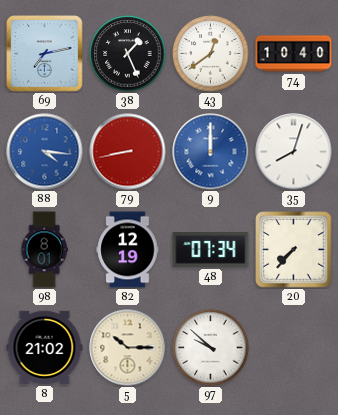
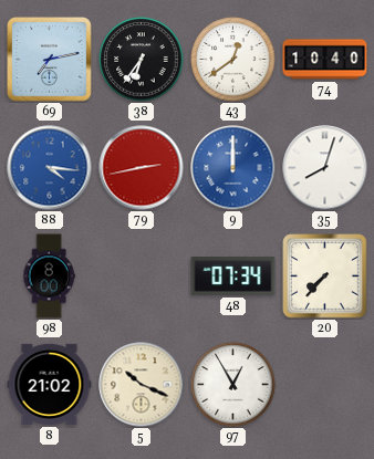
38: 1:26 -> 6:36 (142, 60)
79: 8:43 -> 2:43 (142, 168)
98: 8:01 -> 8:00 (49, 277)
82: 12:19 -> none (128, 250)
5: 10:15 -> 10:19 (142, 385)
97: 9:52 -> 12:55 (233, 385)
